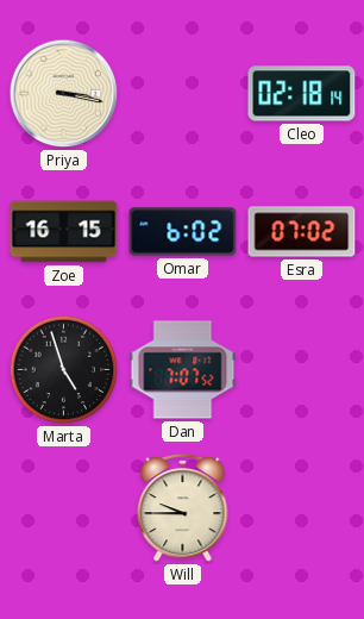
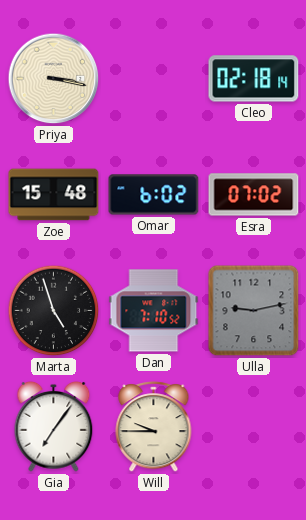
Zoe: 16:15 -> 15:48 (54, 195)
Dan: 7:07 -> 7:10 (154, 311)
Ulla: none -> 9:13 (254, 311)
Gia: none -> 7:06 (54, 427)
